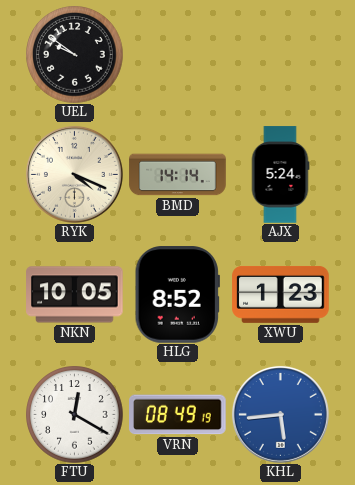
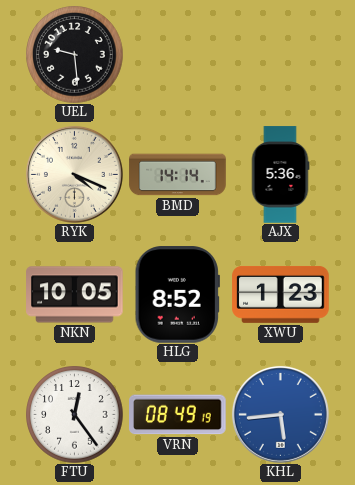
UEL: 9:51 -> 9:29 (75, 55)
AJX: 5:24 -> 5:36 (280, 175)
FTU: 12:20 -> 12:24 (75, 415)
